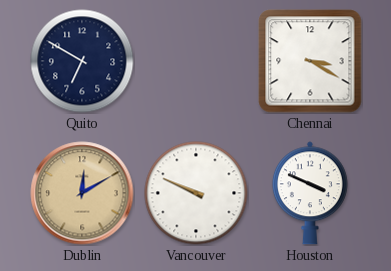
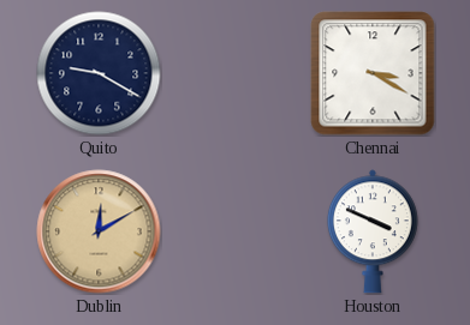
Quito: 6:50 -> 9:20 (99, 73)
Vancouver: 9:49 -> none (196, 193)
